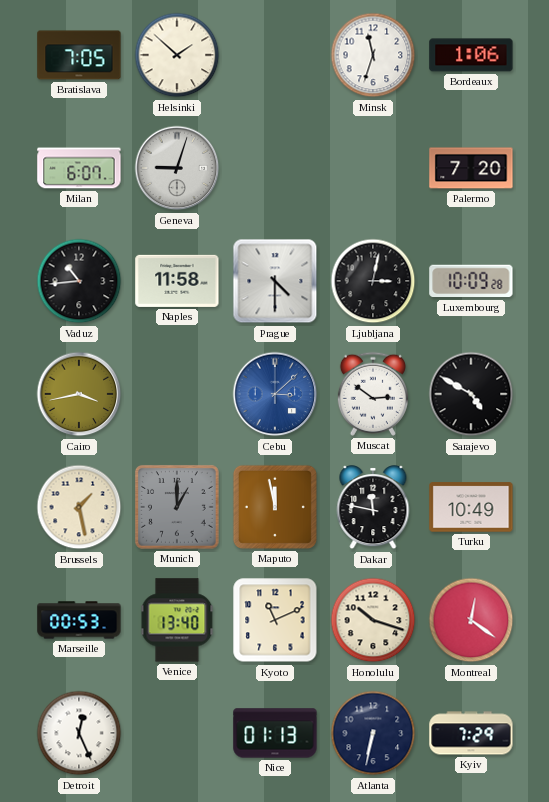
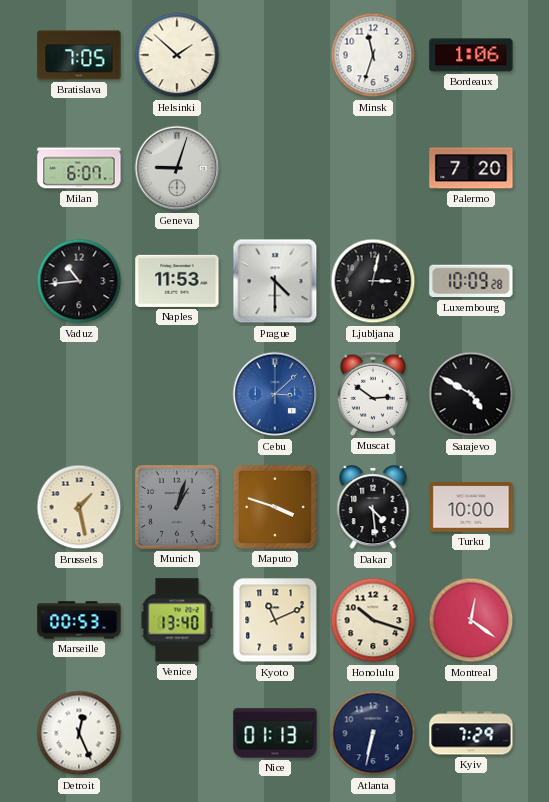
Naples: 11:58 -> 11:53 (177, 281)
Cairo: 3:43 -> none (79, 394)
Munich: 1:00 -> 1:03 (177, 507)
Maputo: 11:58 -> 3:48 (275, 507)
Dakar: 11:47 -> 4:29 (373, 508)
Turku: 10:49 -> 10:00 (471, 507)
